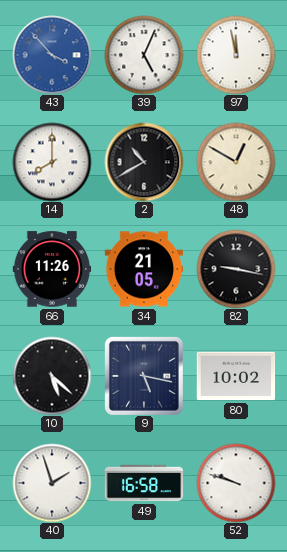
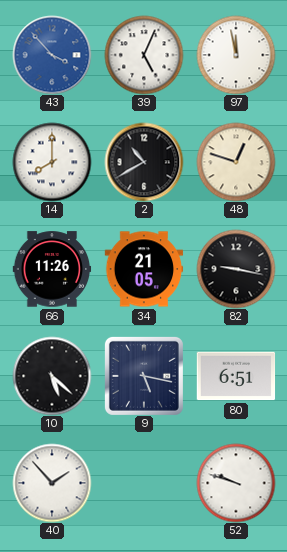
48: 12:50 -> 12:48 (236, 162)
80: 10:02 -> 6:51 (236, 376)
40: 1:57 -> 1:53 (52, 483)
49: 16:58 -> none (144, 483)
